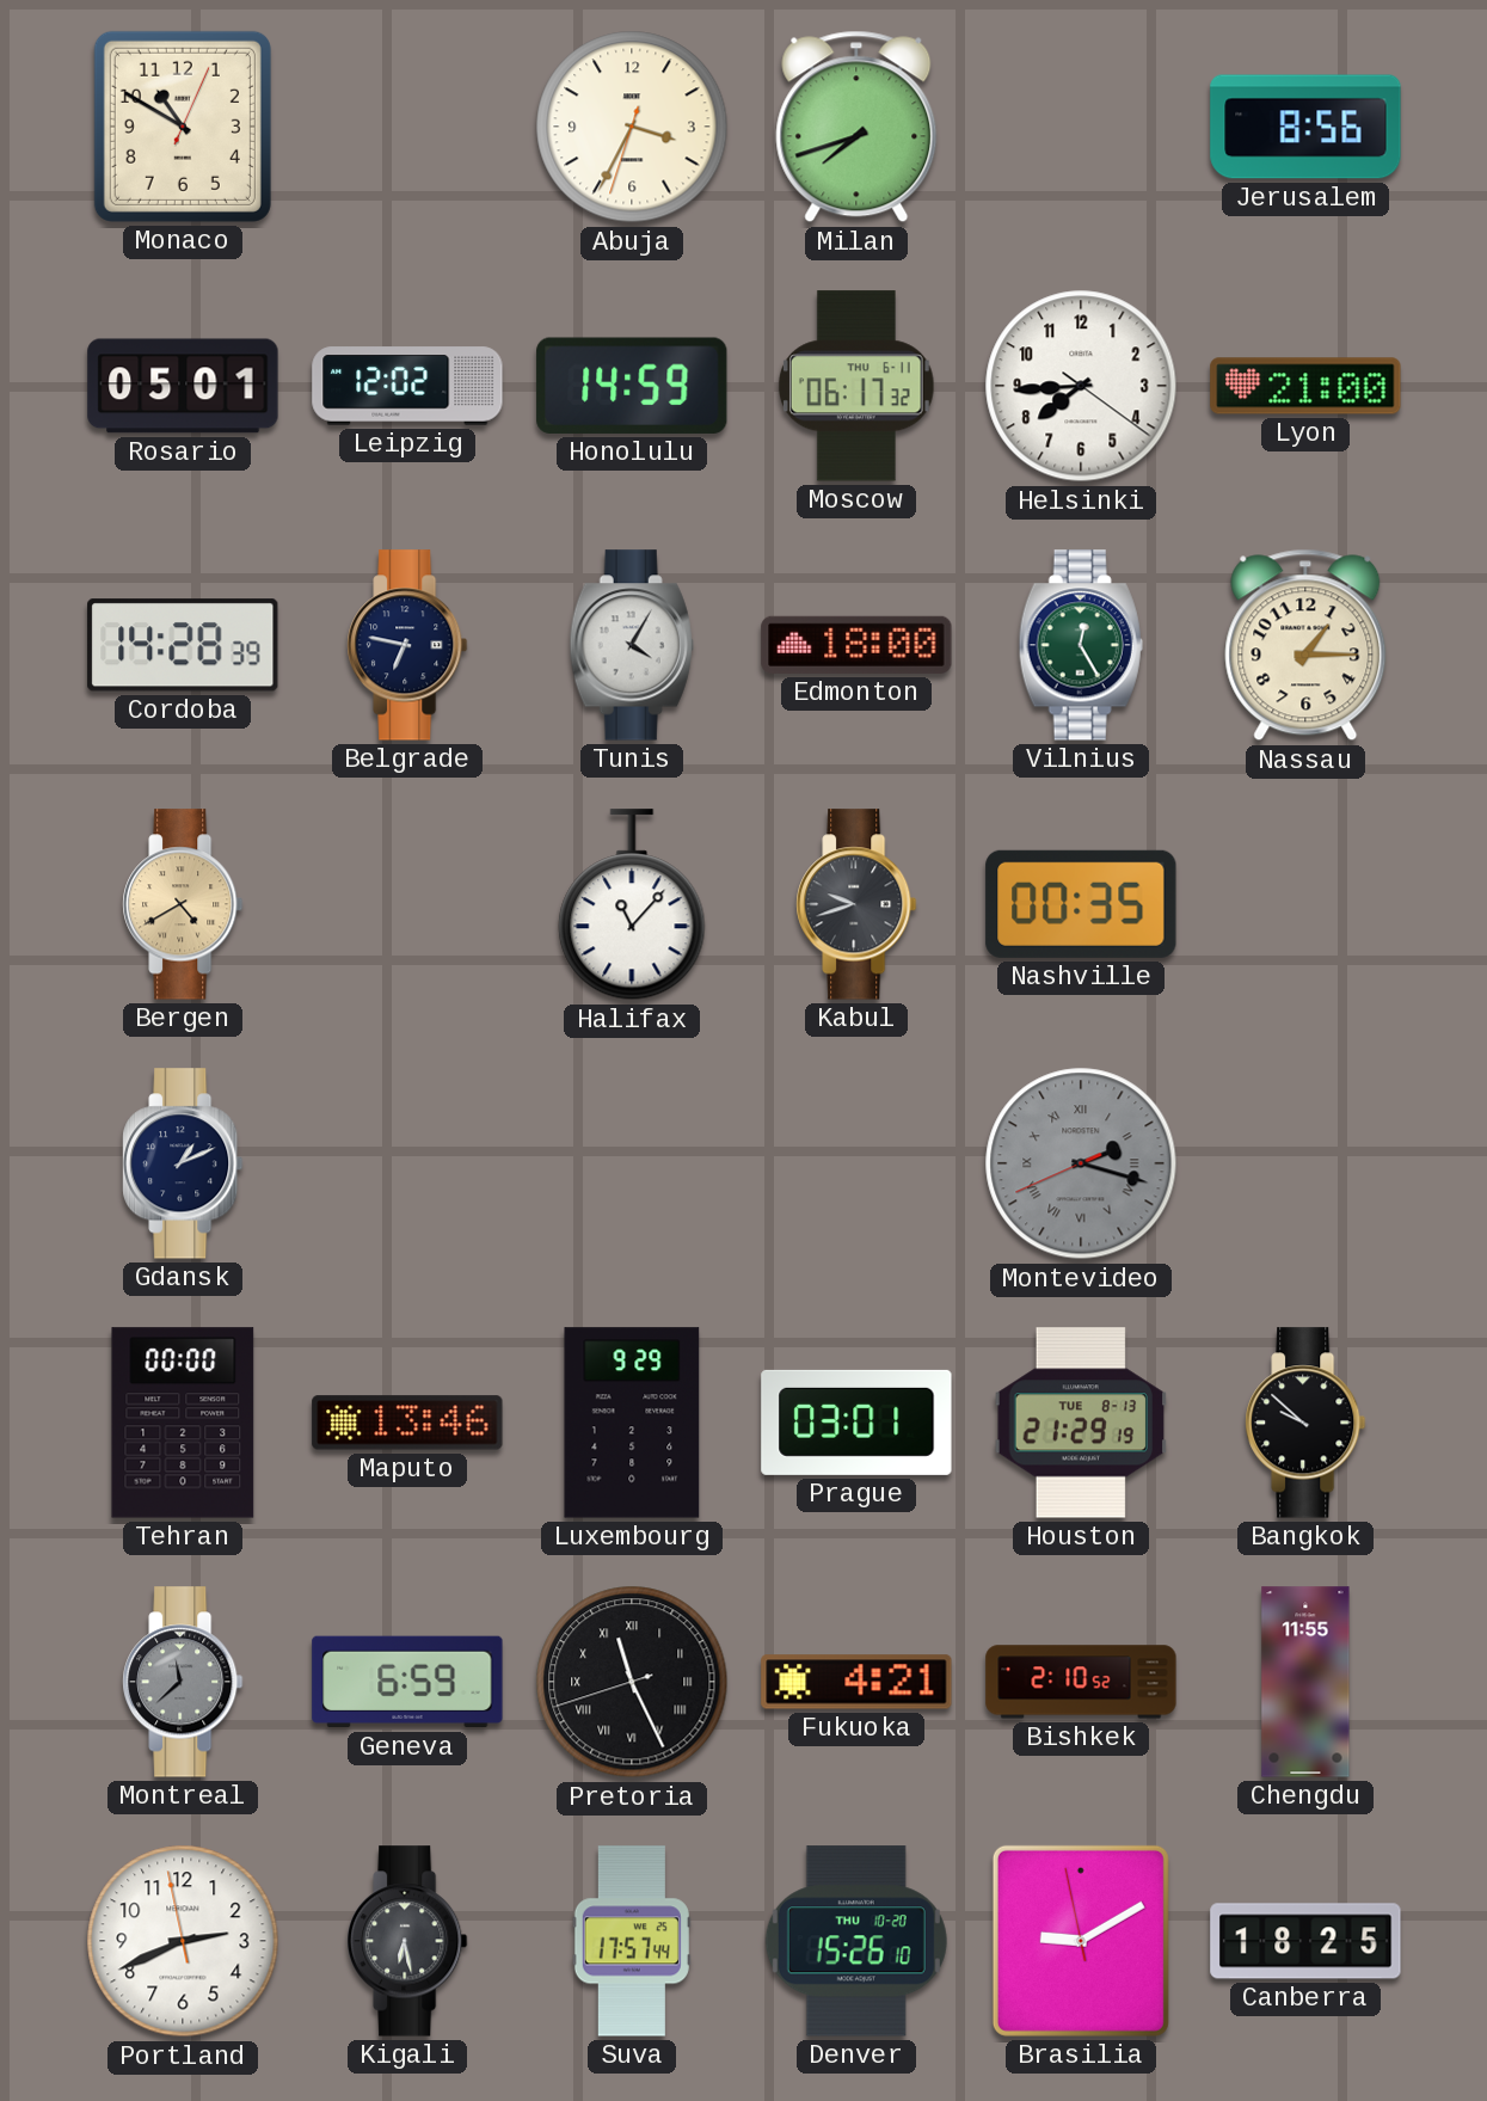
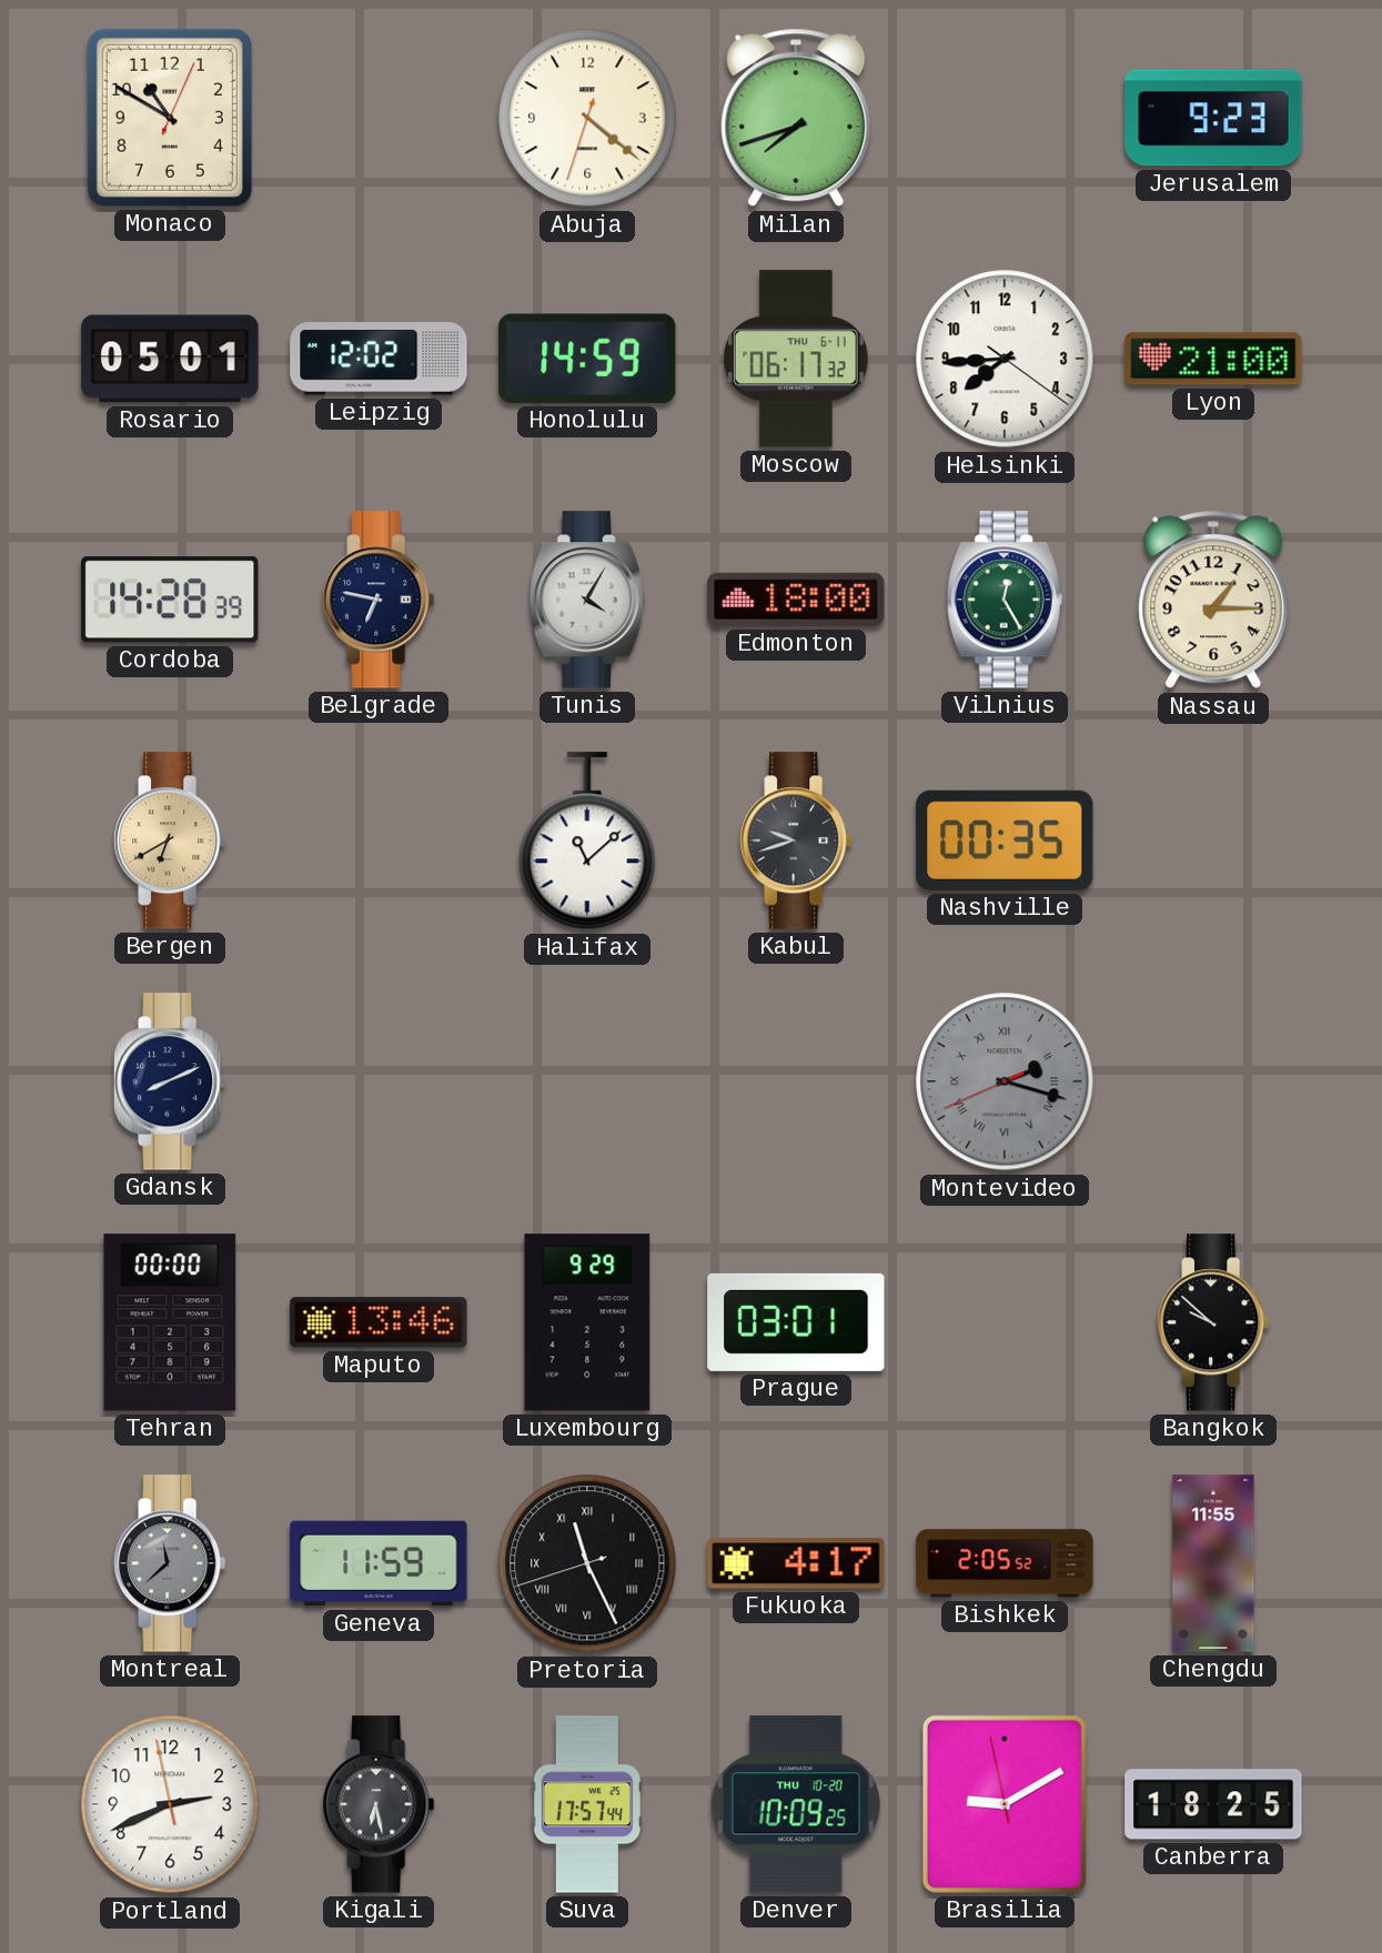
Abuja: 3:34 -> 4:21 (587, 118)
Jerusalem: 8:56 -> 9:23 (1213, 118)
Bergen: 4:40 -> 6:40 (170, 840)
Halifax: 11:07 -> 11:08 (587, 842)
Gdansk: 1:11 -> 8:11 (170, 1081)
Houston: 21:29 -> none (1081, 1423)
Geneva: 6:59 -> 11:59 (379, 1563)
Fukuoka: 4:21 -> 4:17 (796, 1563)
Bishkek: 2:10 -> 2:05 (1005, 1563)
Denver: 15:26 -> 10:09 (796, 1804)
